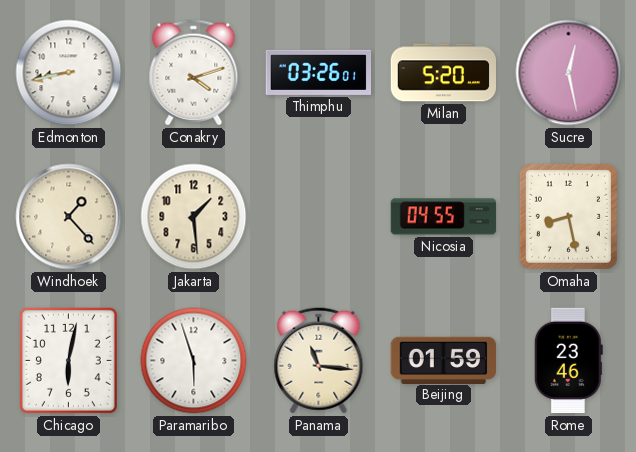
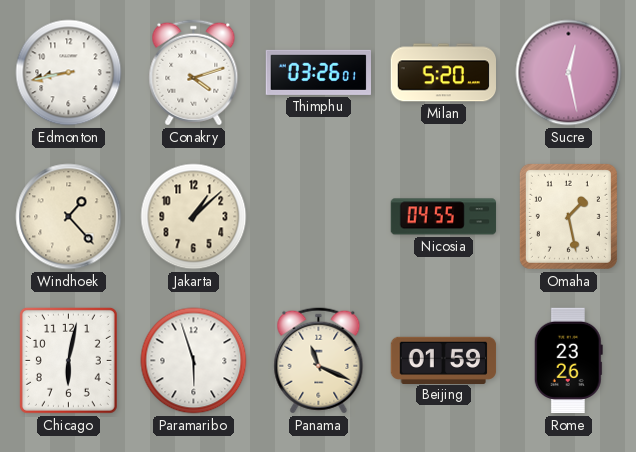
Jakarta: 1:29 -> 1:08 (194, 217)
Omaha: 8:28 -> 1:28 (568, 216)
Panama: 11:16 -> 11:19 (319, 361)
Rome: 23:46 -> 23:26 (568, 361)
